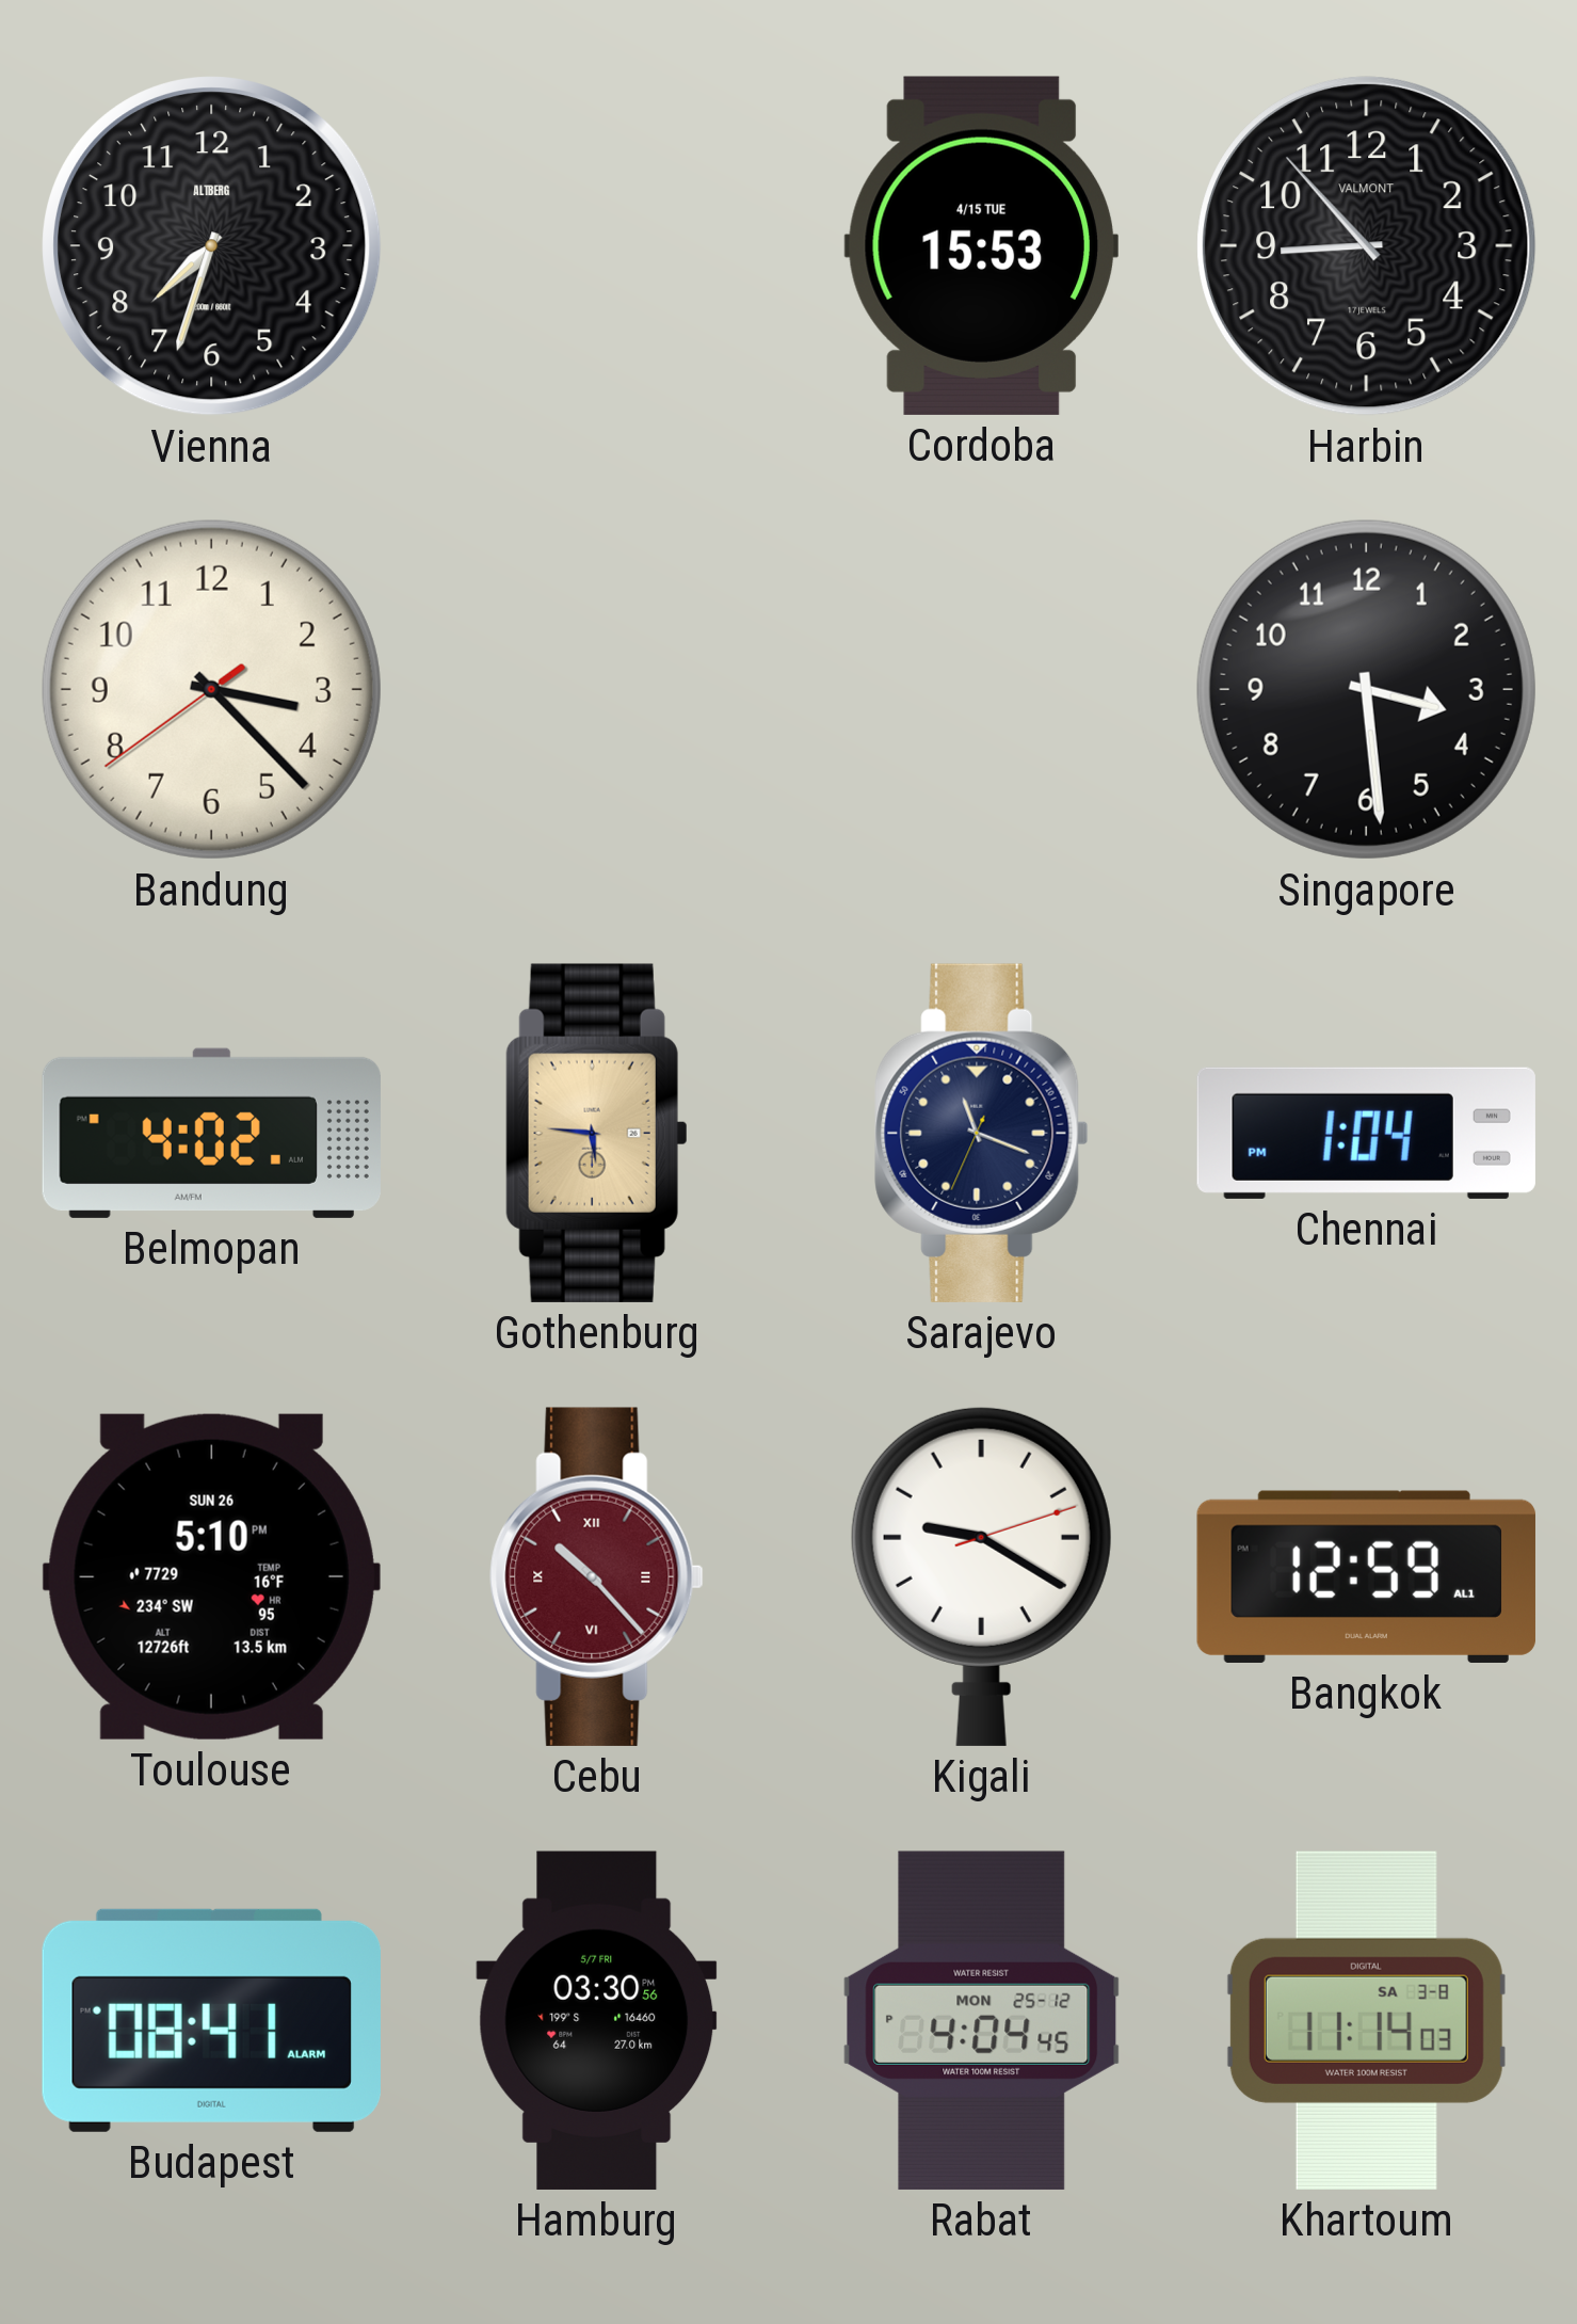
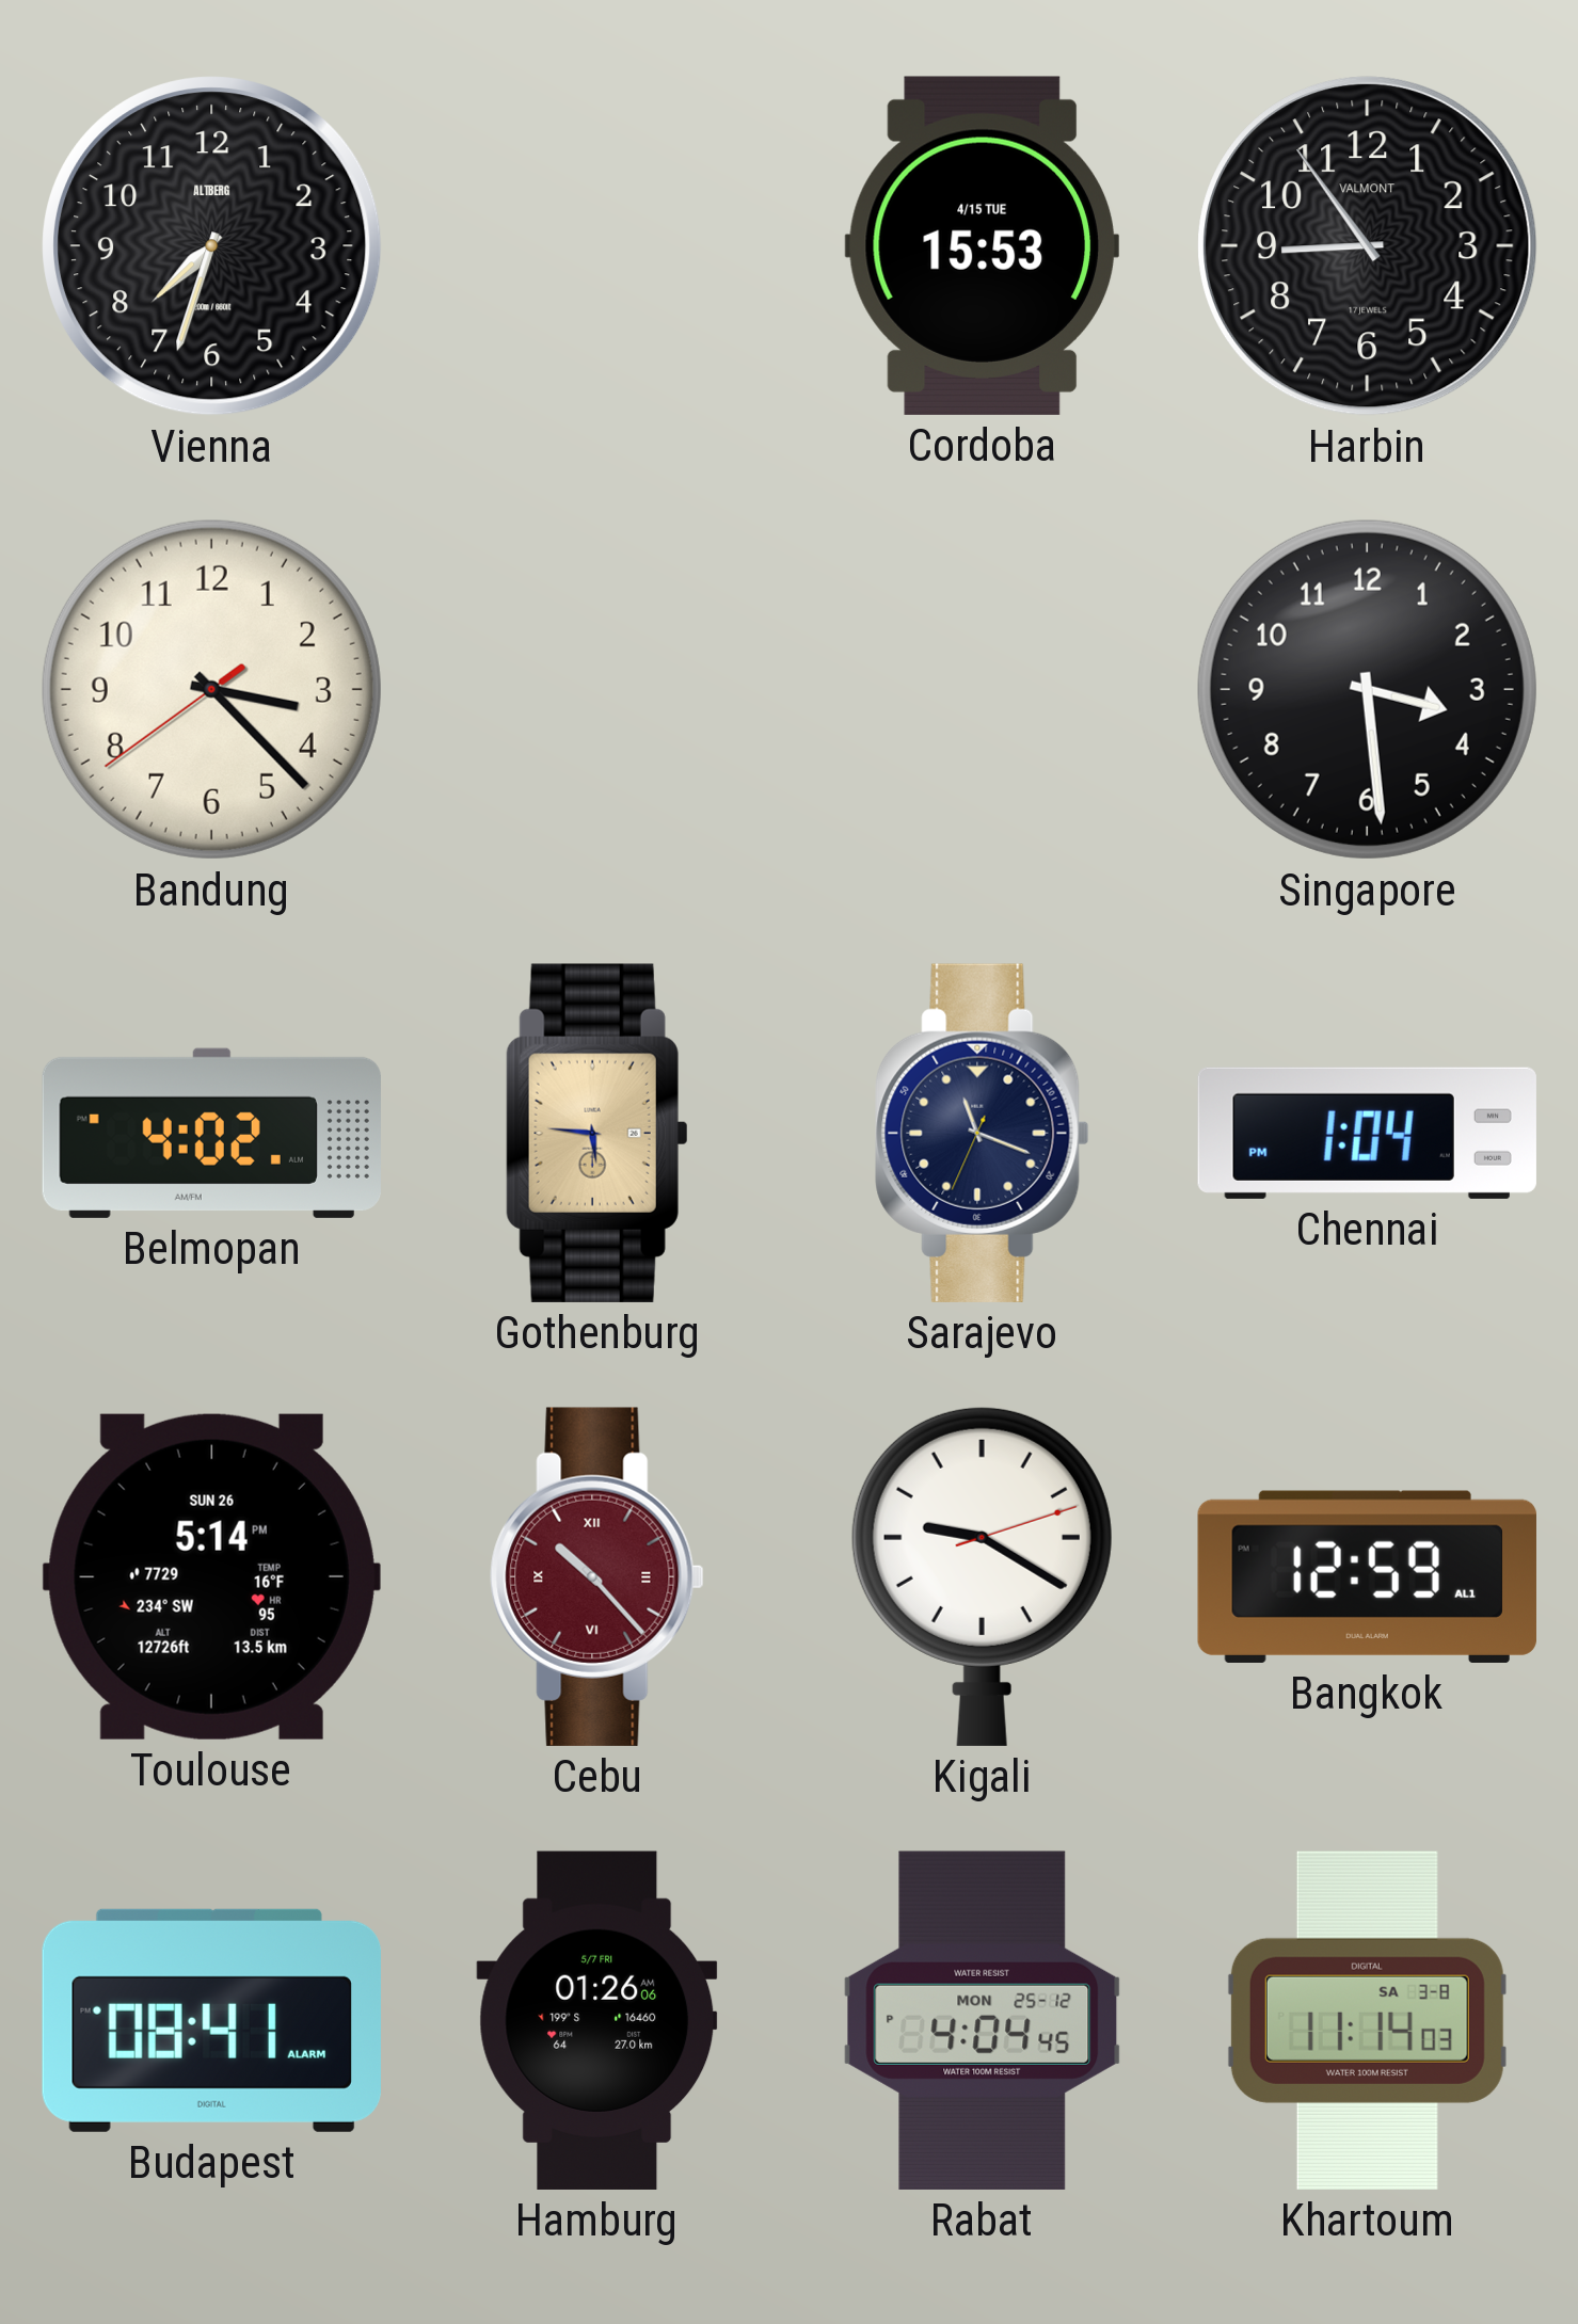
Harbin: 8:53 -> 8:54 (1368, 246)
Toulouse: 5:10 -> 5:14 (211, 1576)
Hamburg: 03:30 -> 01:26 (597, 2020)
